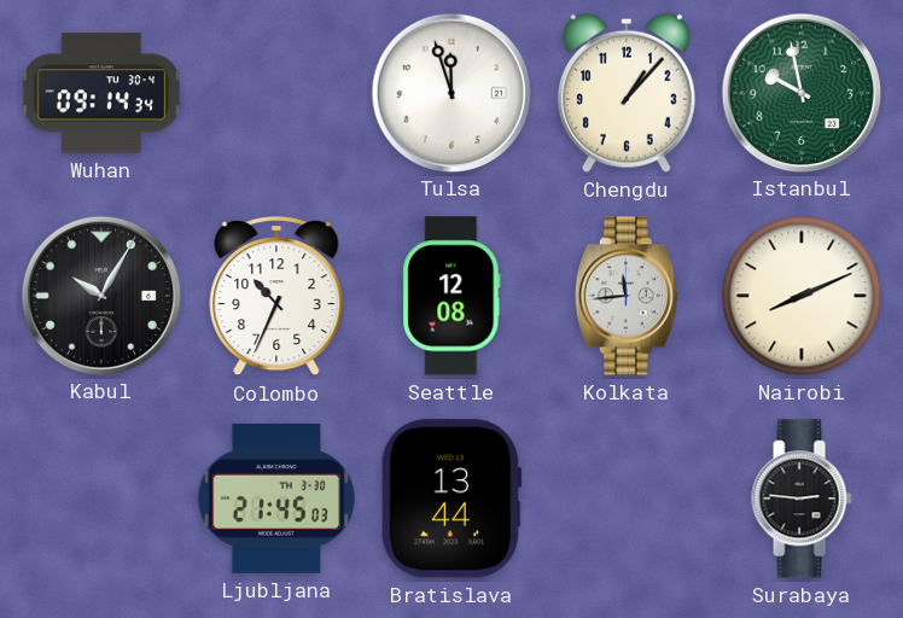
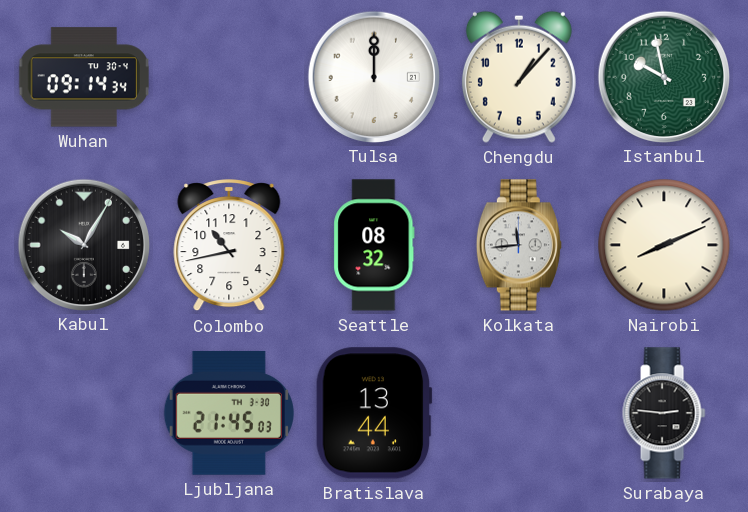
Tulsa: 11:57 -> 12:00 (373, 76)
Colombo: 10:34 -> 10:43 (229, 246)
Seattle: 12:08 -> 08:32 (374, 245)
